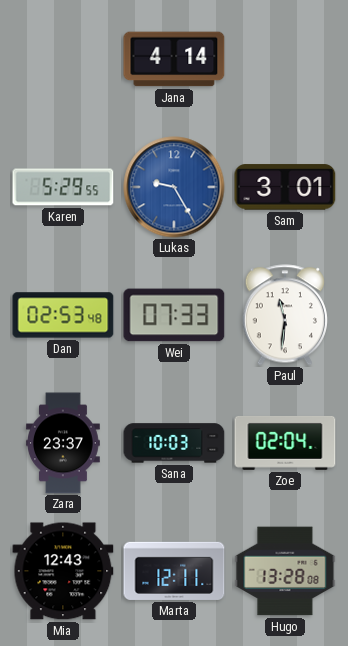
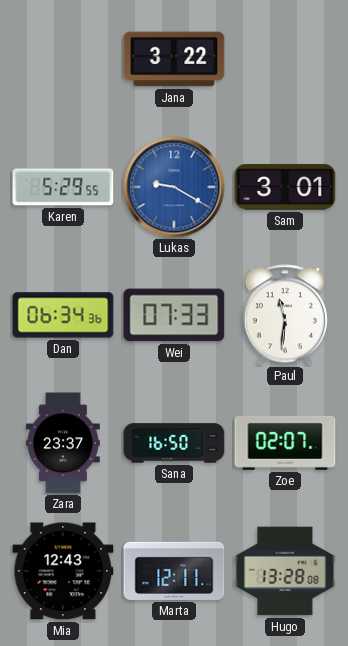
Jana: 4:14 -> 3:22 (174, 59)
Lukas: 9:25 -> 9:20 (174, 187)
Dan: 02:53 -> 06:34 (63, 315)
Sana: 10:03 -> 16:50 (174, 443)
Zoe: 02:04 -> 02:07 (285, 443)
